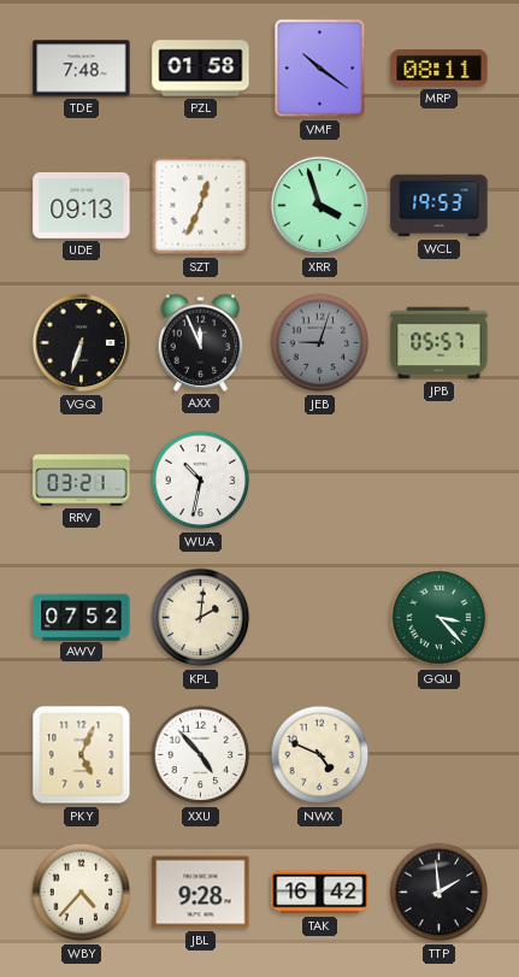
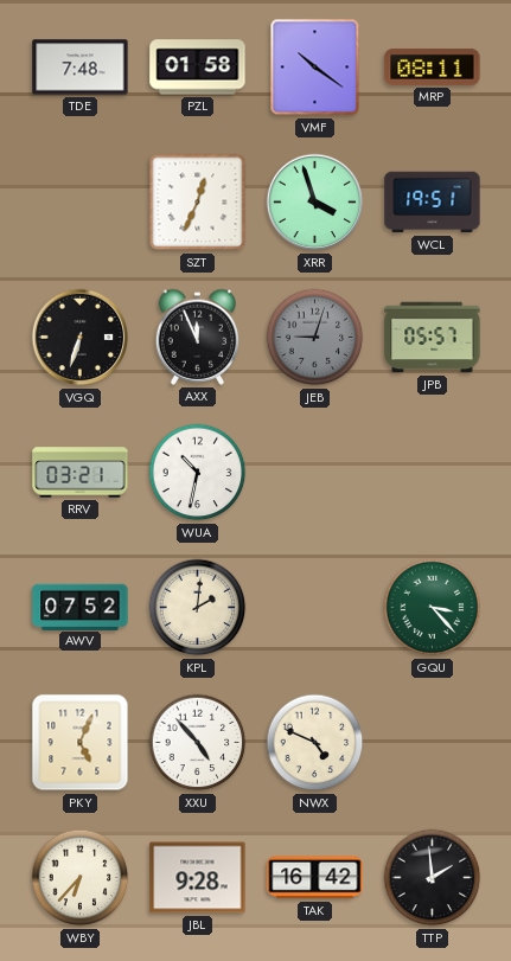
UDE: 09:13 -> none (82, 206)
WCL: 19:53 -> 19:51 (433, 203)
WBY: 4:37 -> 6:37 (81, 878)
